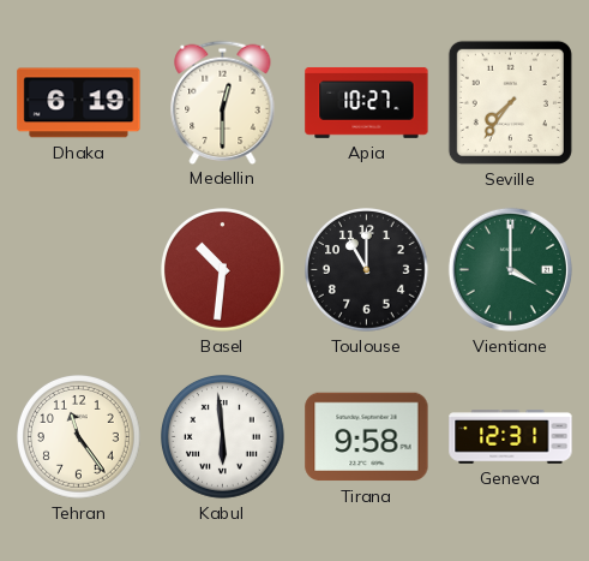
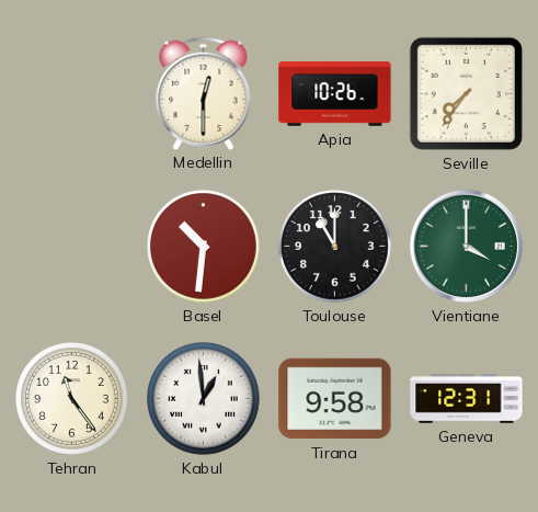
Dhaka: 6:19 -> none (79, 103)
Apia: 10:27 -> 10:26 (335, 93)
Kabul: 5:59 -> 12:59 (204, 399)
